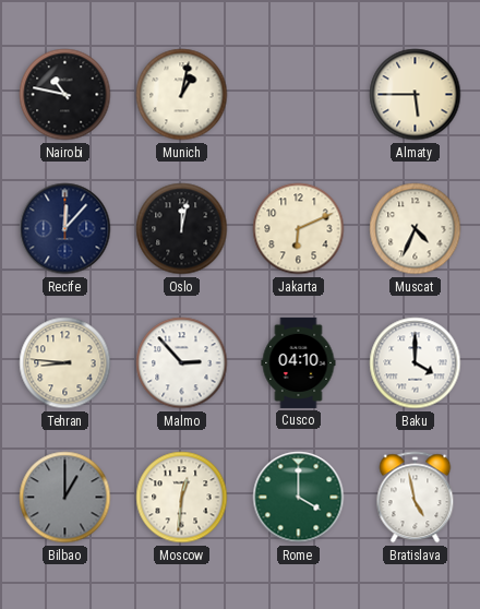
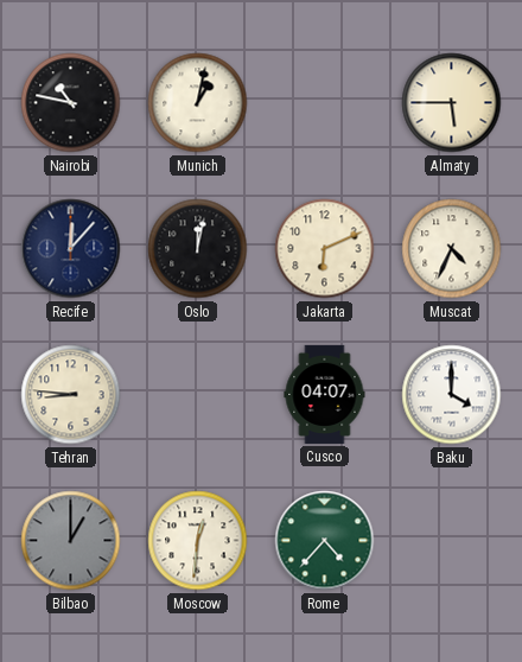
Malmo: 2:53 -> none (182, 363)
Cusco: 04:10 -> 04:07 (325, 394)
Rome: 4:00 -> 4:37 (325, 541)
Bratislava: 4:58 -> none (416, 498)
